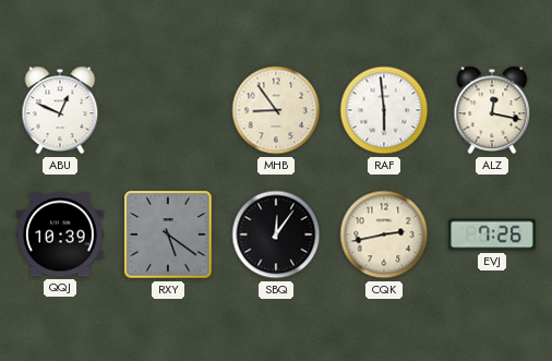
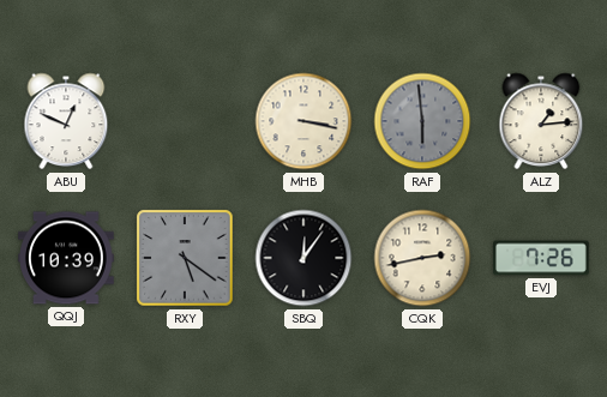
MHB: 8:54 -> 3:17 (303, 121)
RAF dial: white -> grey (422, 121)
ALZ: 12:17 -> 1:14 (541, 121)
